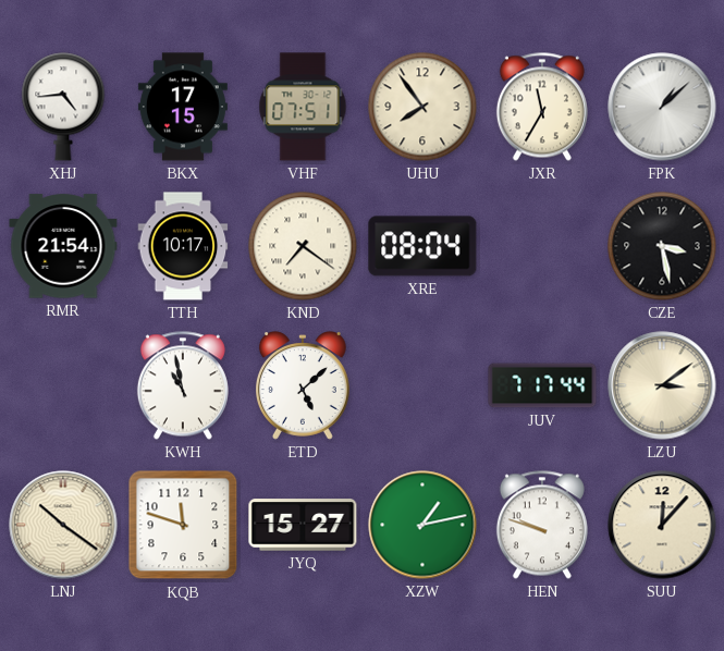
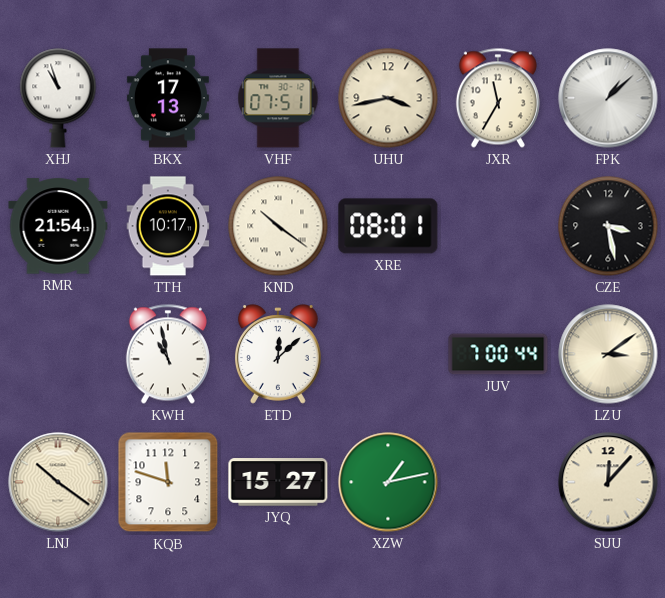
XHJ: 4:44 -> 10:57 (58, 98)
BKX: 17:15 -> 17:13 (168, 98)
UHU: 7:54 -> 3:43 (388, 98)
KND: 7:21 -> 10:21 (278, 226)
XRE: 08:04 -> 08:01 (388, 226)
ETD: 5:08 -> 12:08 (279, 354)
JUV: 7:17 -> 7:00 (498, 354)
HEN: 9:48 -> none (542, 525)
